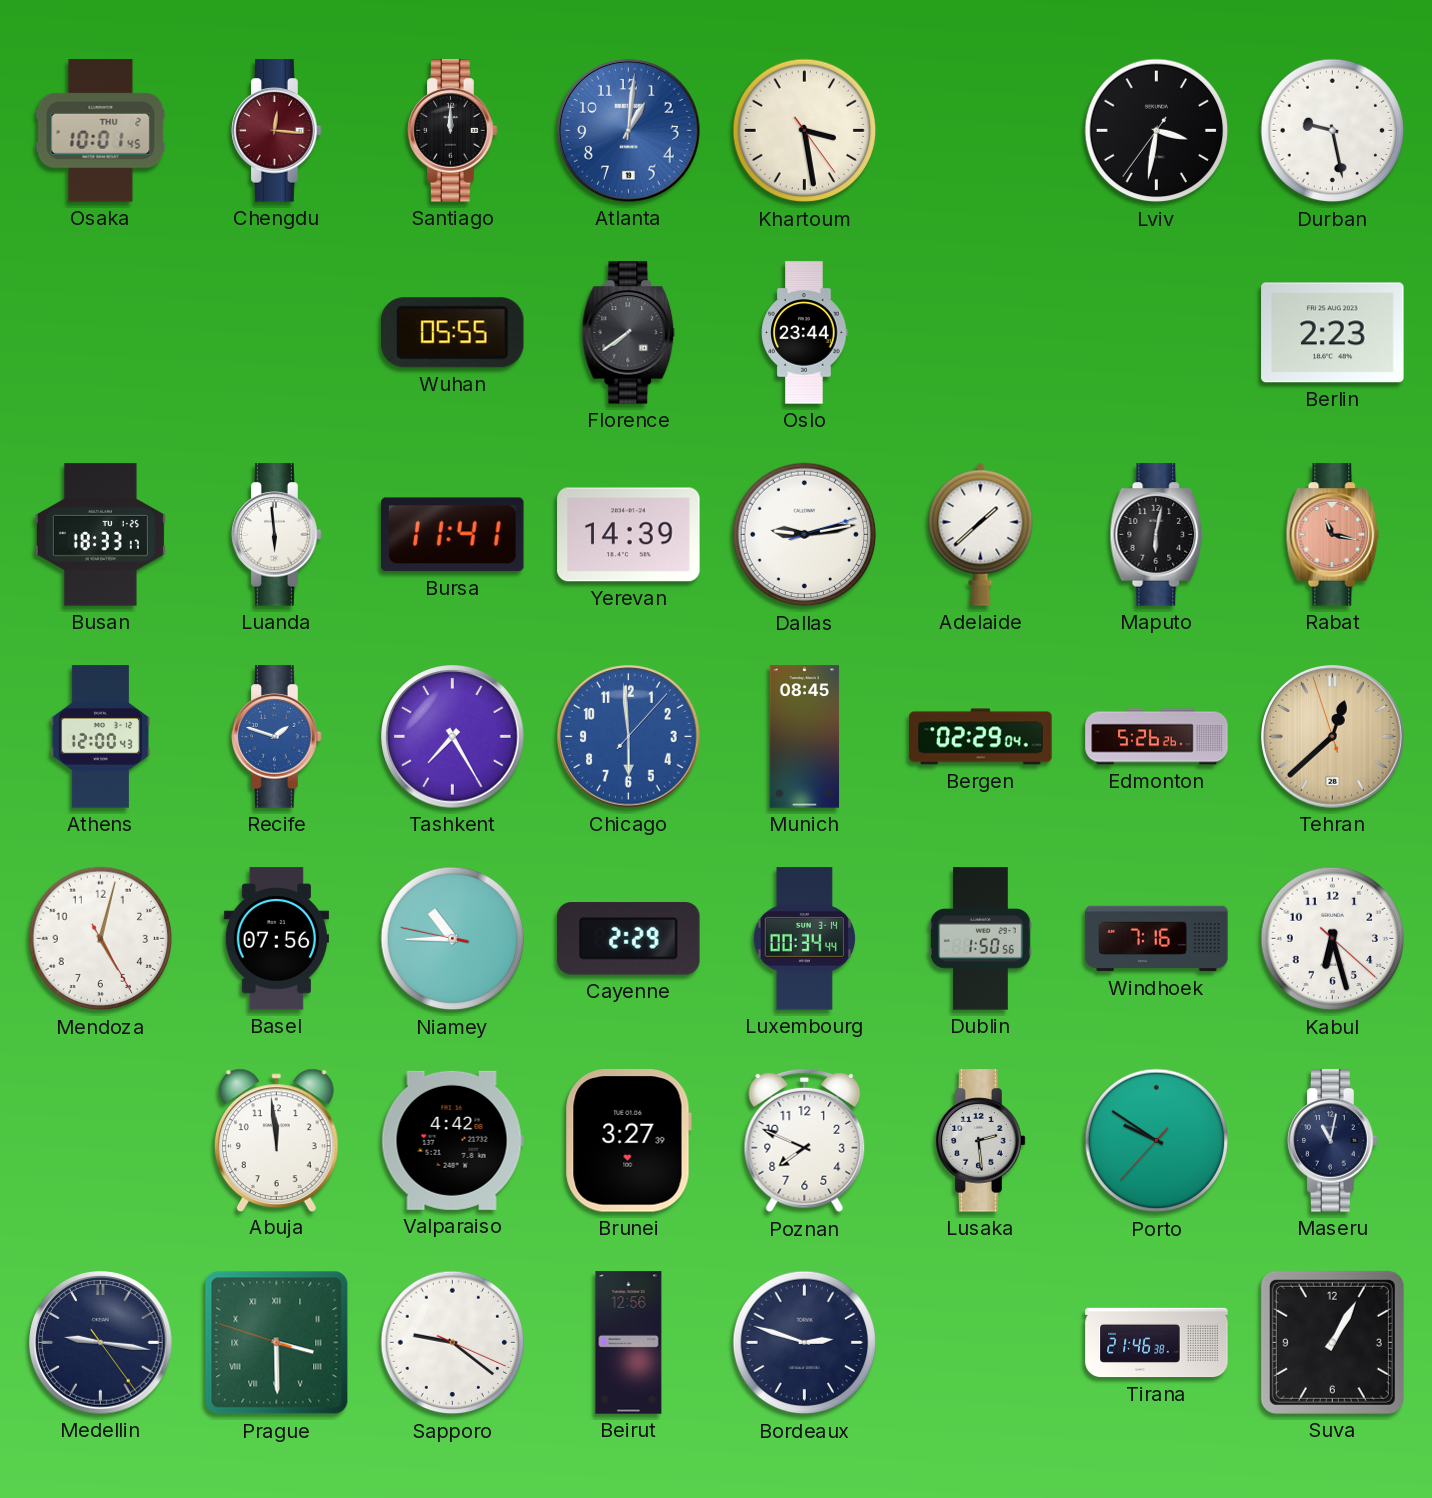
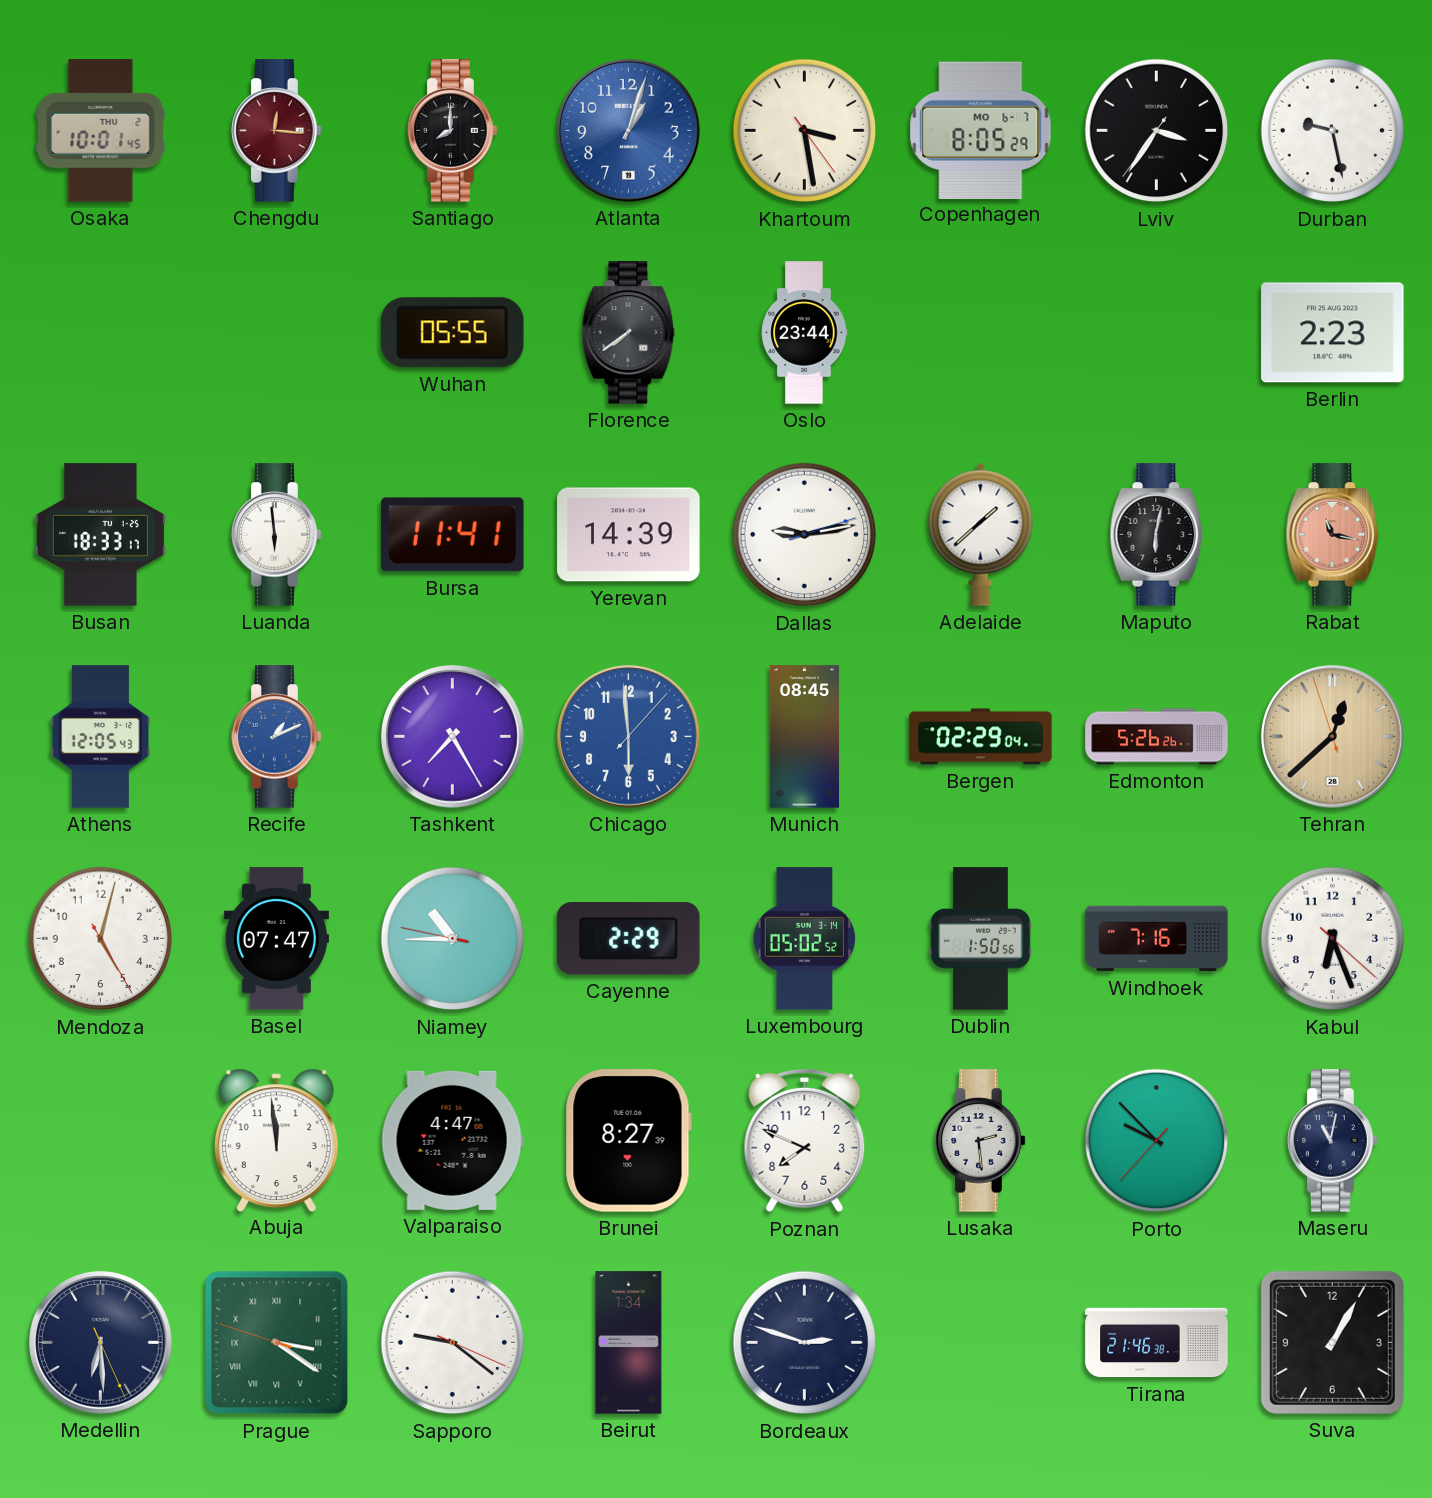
Santiago: 12:00 -> 8:00 (453, 131)
Atlanta: 1:01 -> 1:03 (629, 131)
Copenhagen: none -> 8:05 (981, 130)
Lviv: 3:31 -> 3:35 (1157, 131)
Athens: 12:00 -> 12:05 (101, 737)
Recife: 1:48 -> 1:11 (277, 737)
Basel: 07:56 -> 07:47 (276, 939)
Luxembourg: 00:34 -> 05:02 (804, 939)
Kabul: 6:27 -> 6:26 (1333, 939)
Valparaiso: 4:42 -> 4:47 (452, 1140)
Brunei: 3:27 -> 8:27 (628, 1141)
Porto: 9:50 -> 9:52 (1157, 1141)
Medellin: 9:16 -> 6:29 (101, 1343)
Prague: 3:29 -> 3:20 (277, 1343)
Beirut: 12:56 -> 1:34 (629, 1343)
